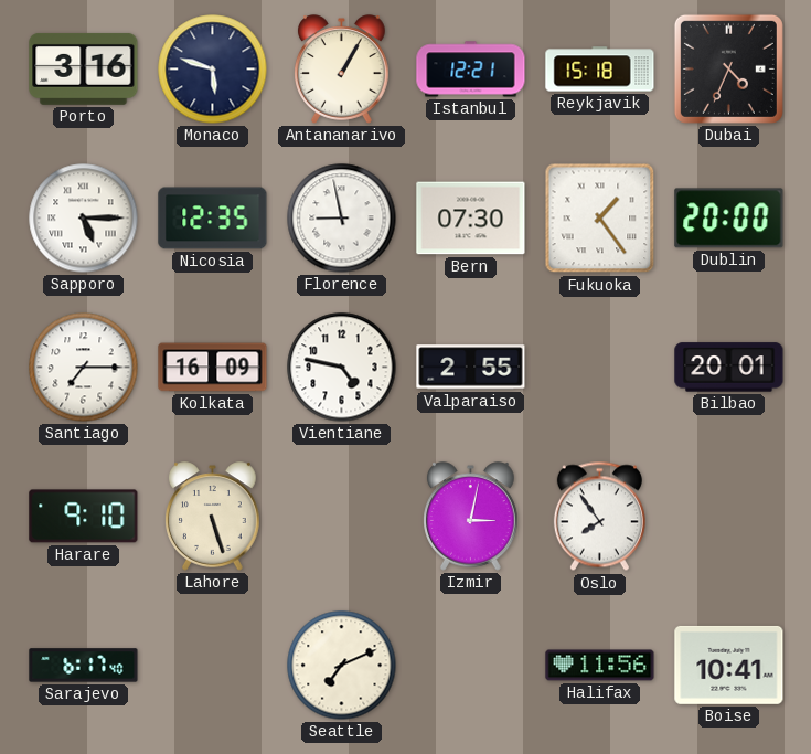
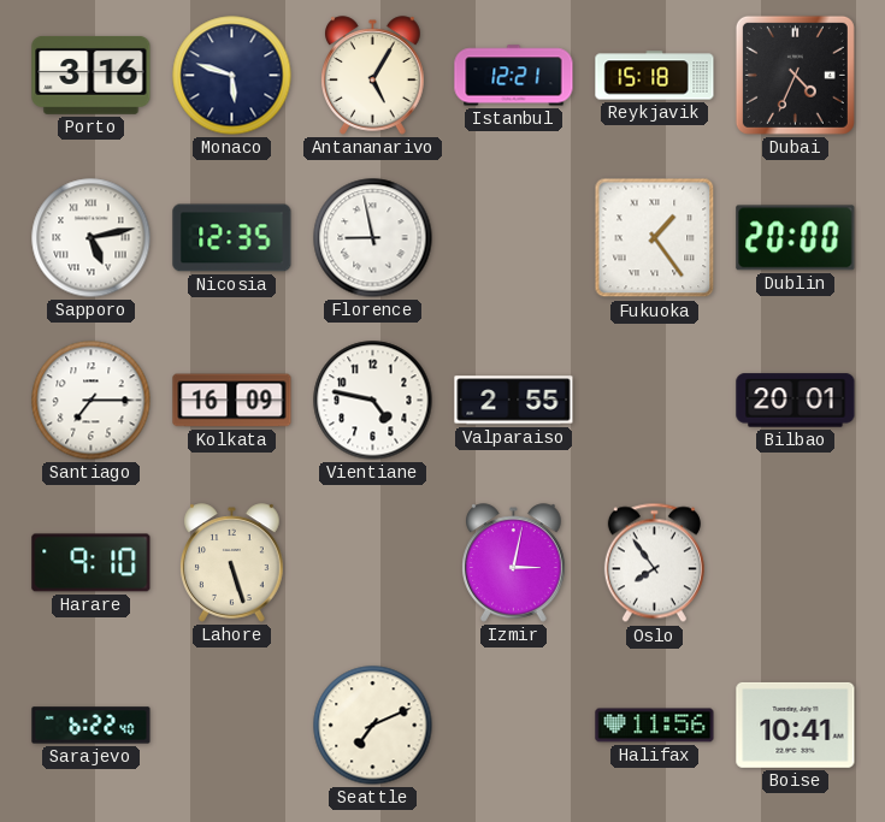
Antananarivo: 1:05 -> 5:05 (373, 76)
Sapporo: 5:15 -> 5:13 (92, 238)
Bern: 07:30 -> none (471, 219)
Sarajevo: 6:17 -> 6:22 (92, 726)
